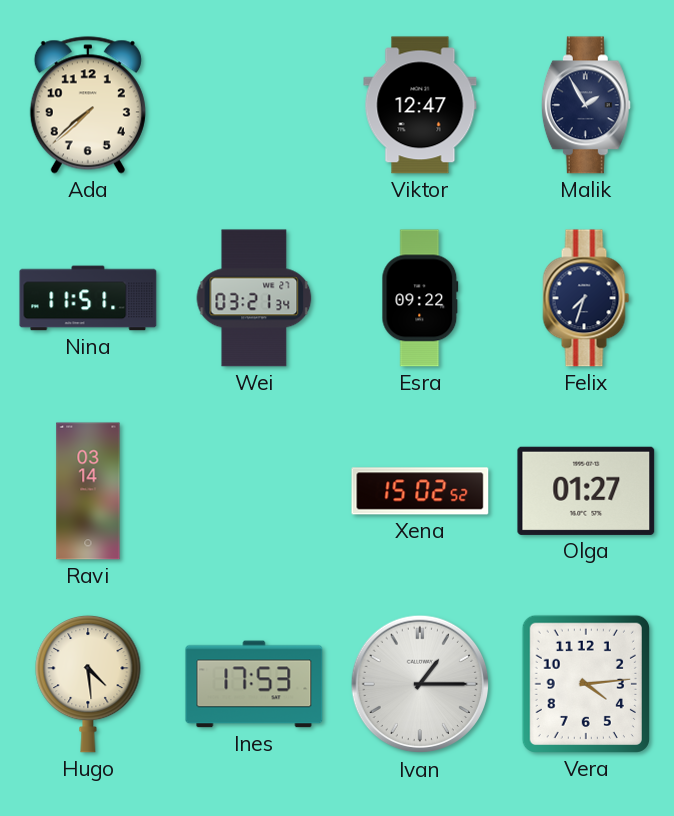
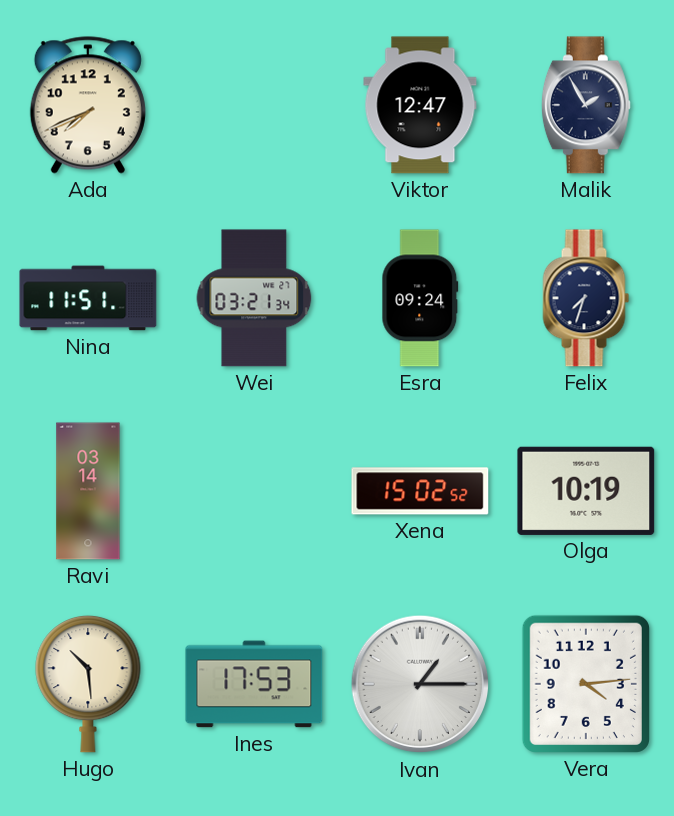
Ada: 7:38 -> 7:41 (88, 105)
Esra: 09:22 -> 09:24 (420, 298)
Olga: 01:27 -> 10:19 (586, 491)
Hugo: 4:29 -> 10:29 (88, 684)
